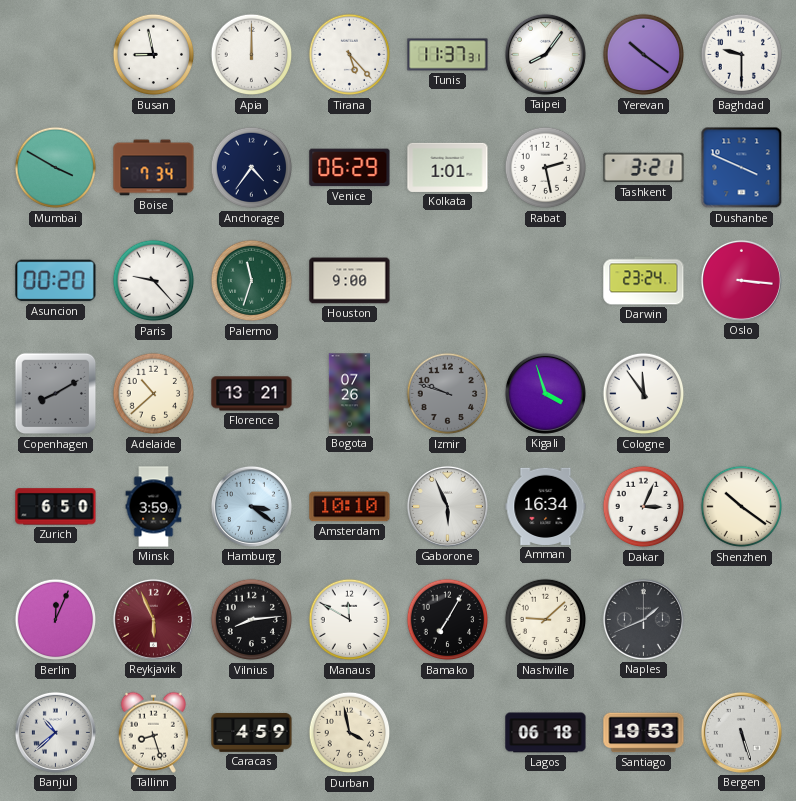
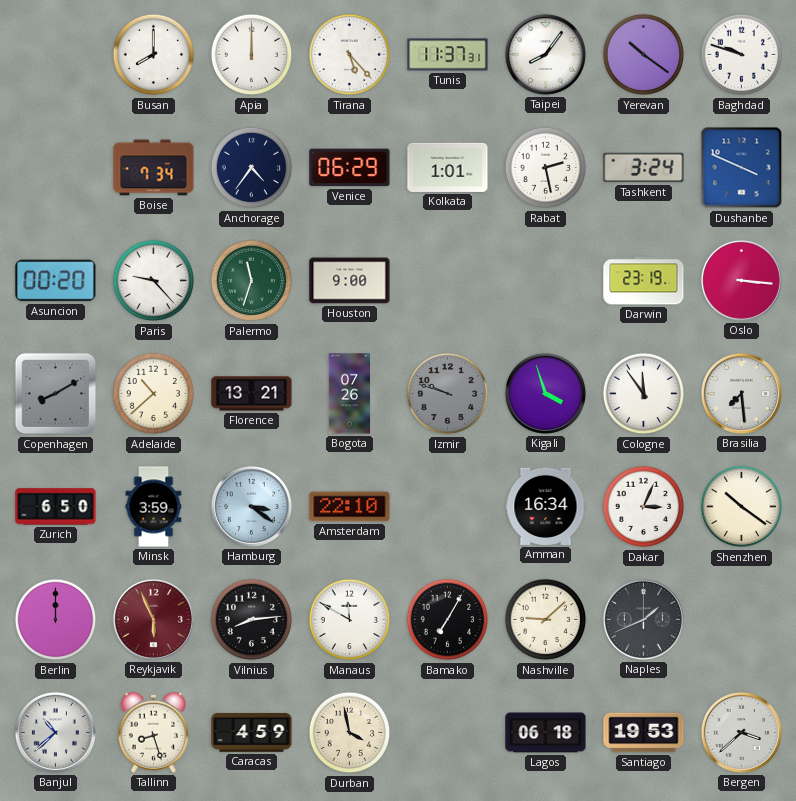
Busan: 8:58 -> 8:00 (154, 55)
Baghdad: 9:30 -> 9:48 (742, 55)
Mumbai: 3:50 -> none (56, 168)
Tashkent: 3:21 -> 3:24 (644, 168)
Darwin: 23:24 -> 23:19 (644, 281)
Brasilia: none -> 7:29 (741, 393)
Amsterdam: 10:10 -> 22:10 (350, 507)
Gaborone: 5:56 -> none (447, 506)
Berlin: 12:04 -> 12:00 (56, 620)
Bergen: 5:27 -> 3:38 (741, 732)
